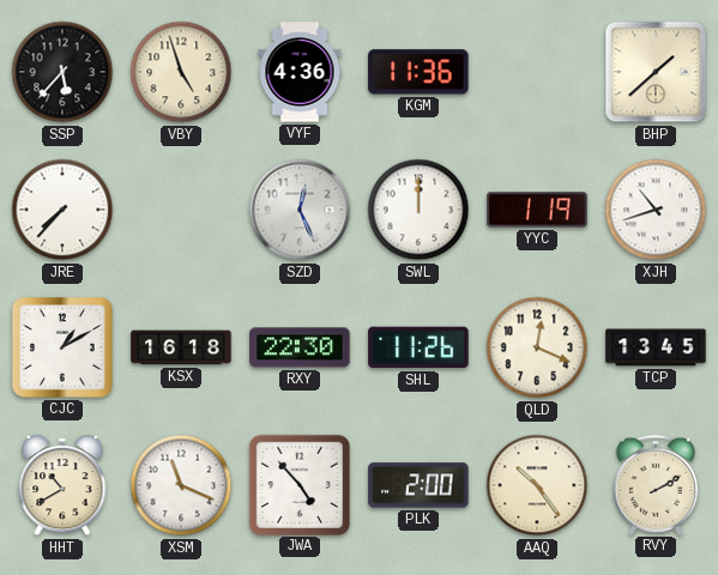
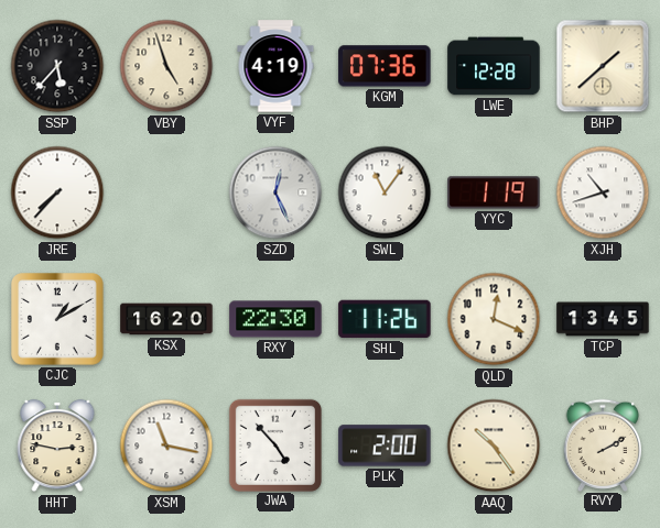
VYF: 4:36 -> 4:19 (275, 66)
KGM: 11:36 -> 07:36 (385, 66)
LWE: none -> 12:28 (494, 66)
SWL: 12:00 -> 11:06 (385, 193)
KSX: 16:18 -> 16:20 (166, 319)
HHT: 10:40 -> 2:47 (57, 446)
XSM: 11:19 -> 11:17 (166, 446)
